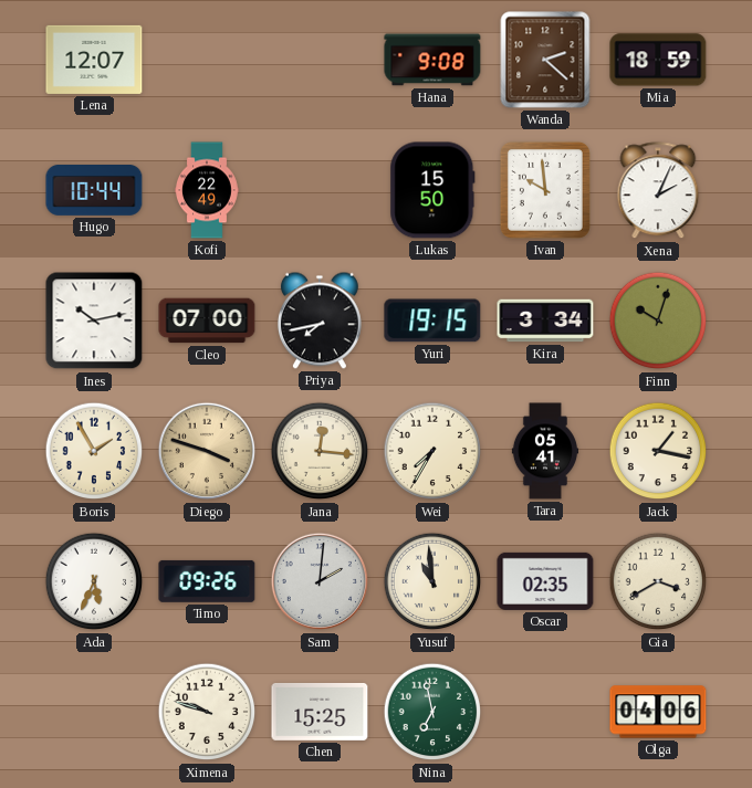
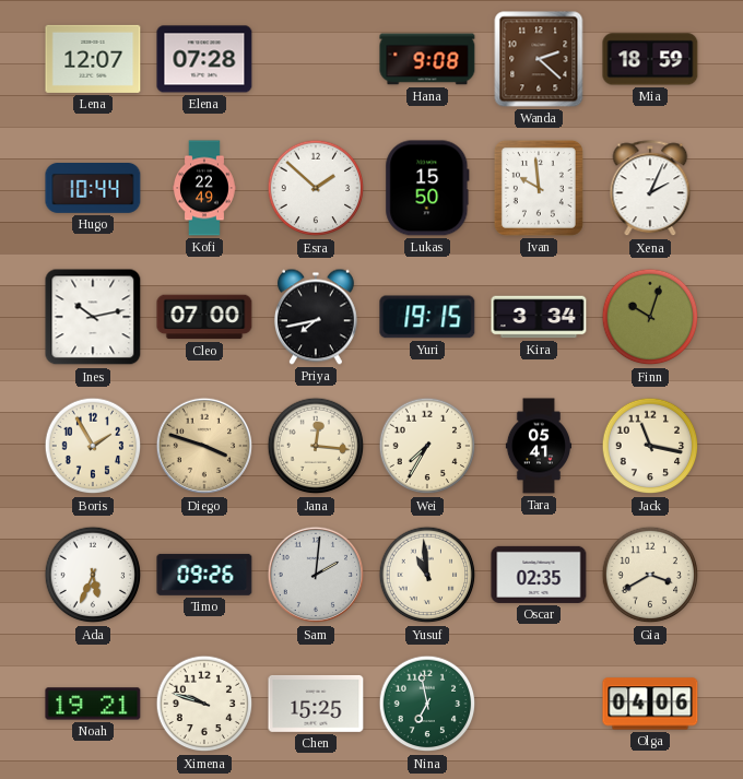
Elena: none -> 07:28 (204, 59)
Esra: none -> 1:52 (316, 188)
Jack: 1:17 -> 11:17 (650, 446)
Noah: none -> 19:21 (93, 704)
